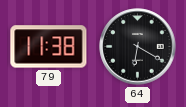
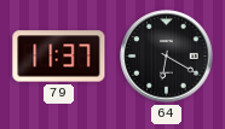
79: 11:38 -> 11:37 (59, 57)
